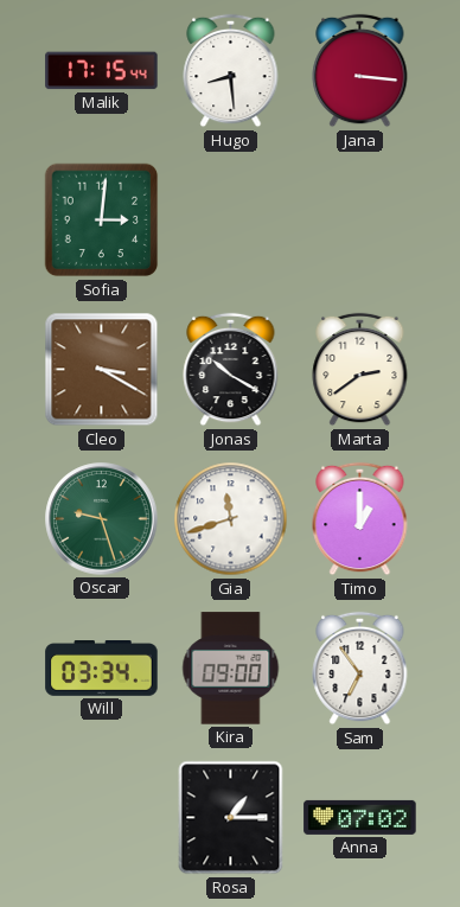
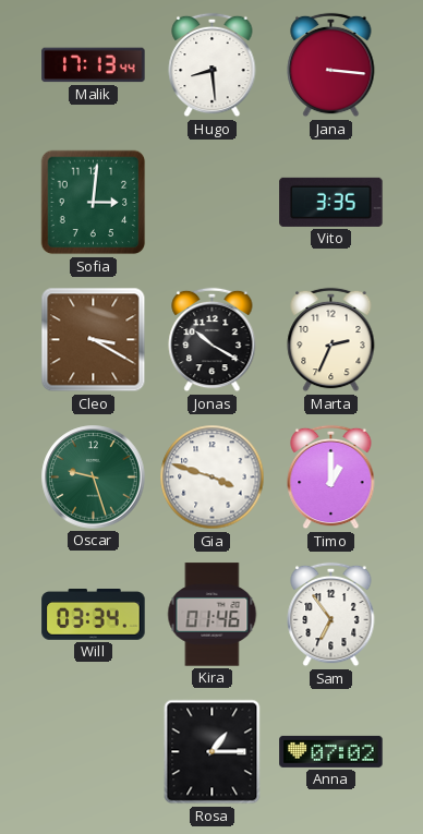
Malik: 17:15 -> 17:13 (94, 65)
Vito: none -> 3:35 (331, 202)
Marta: 2:39 -> 2:34 (331, 340)
Gia: 11:42 -> 3:48 (213, 478)
Kira: 09:00 -> 01:46 (213, 615)
